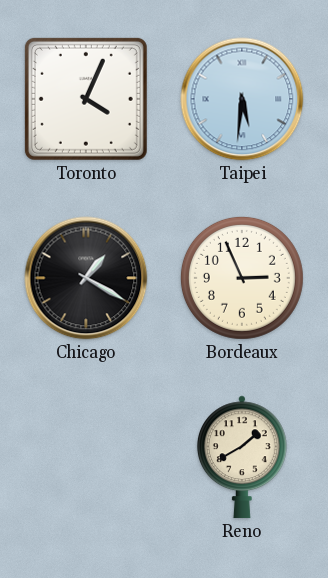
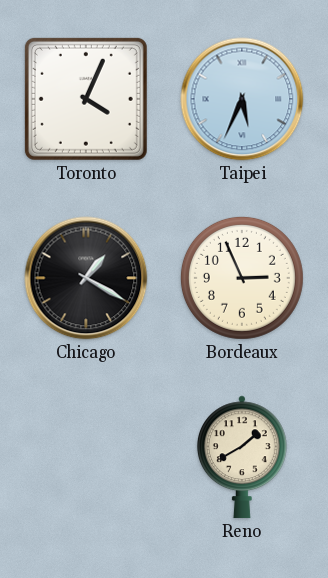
Taipei: 5:31 -> 5:34 (242, 99)
